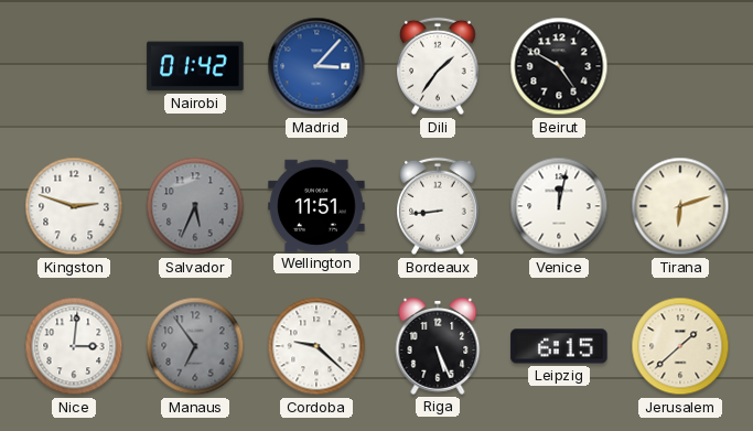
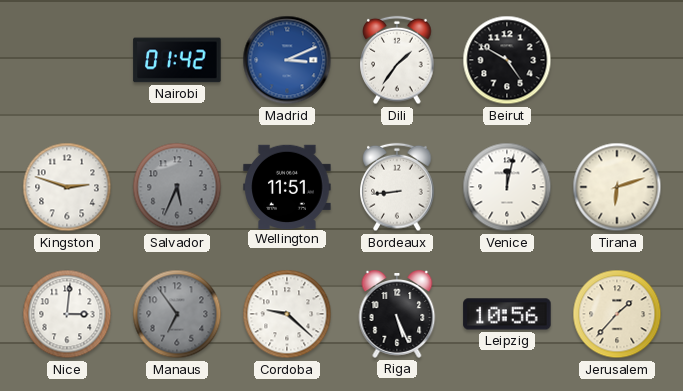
Madrid: 3:07 -> 3:11 (287, 60)
Leipzig: 6:15 -> 10:56 (507, 314)
Jerusalem: 1:38 -> 1:37 (617, 314)
